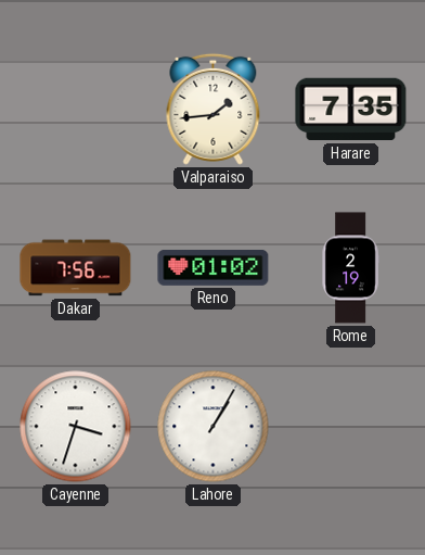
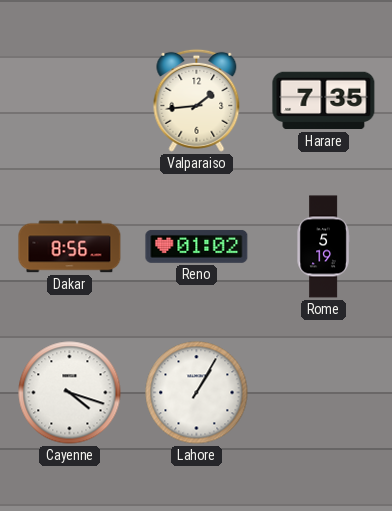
Dakar: 7:56 -> 8:56 (70, 247)
Rome: 2:19 -> 5:19 (323, 247)
Cayenne: 3:33 -> 4:18 (70, 393)
